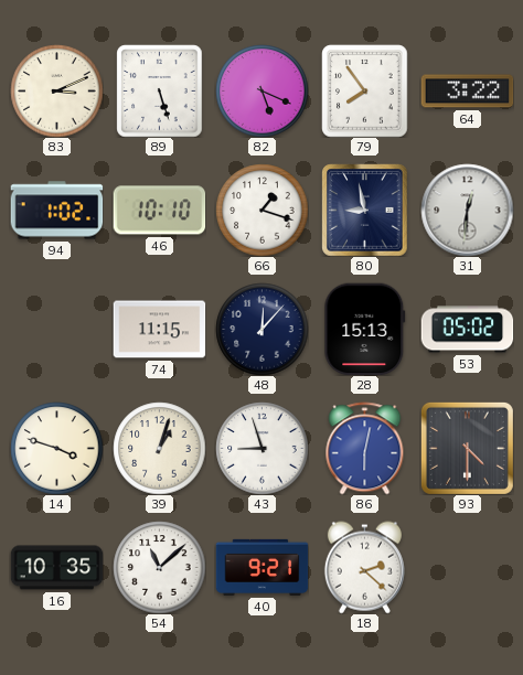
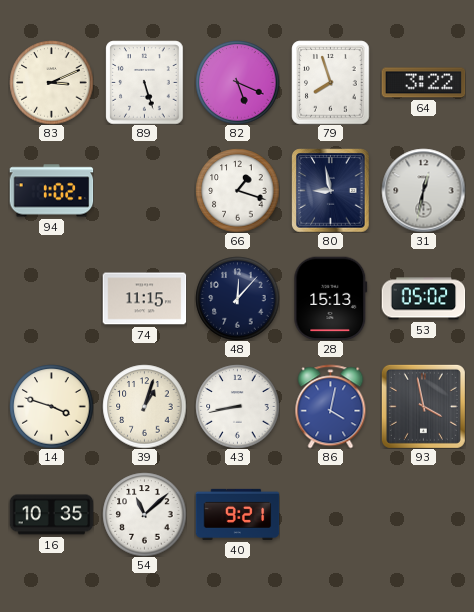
79: 7:54 -> 7:57 (331, 82)
46: 10:10 -> none (159, 211)
31: 12:31 -> 12:32 (423, 190)
43: 8:57 -> 8:43 (237, 406)
86: 6:02 -> 4:02 (331, 406)
93: 4:30 -> 3:58 (423, 406)
18: 2:22 -> none (364, 567)
